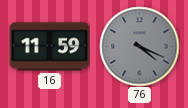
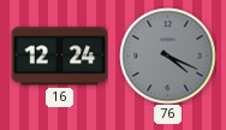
16: 11:59 -> 12:24 (59, 57)
